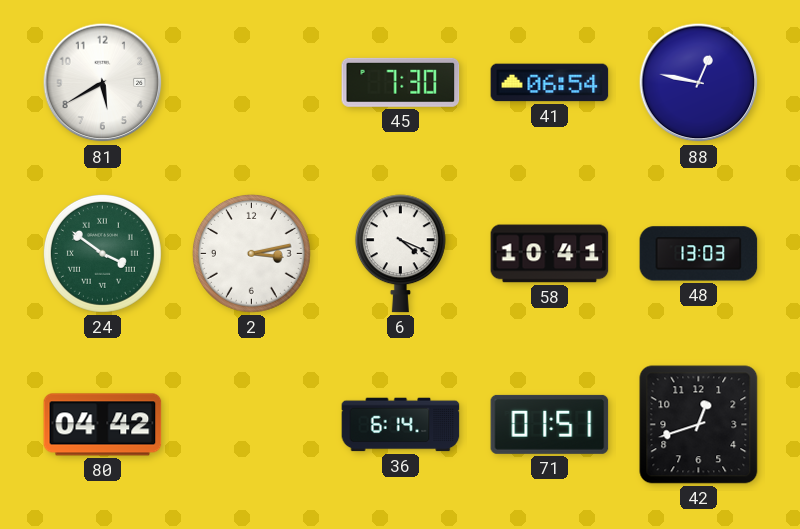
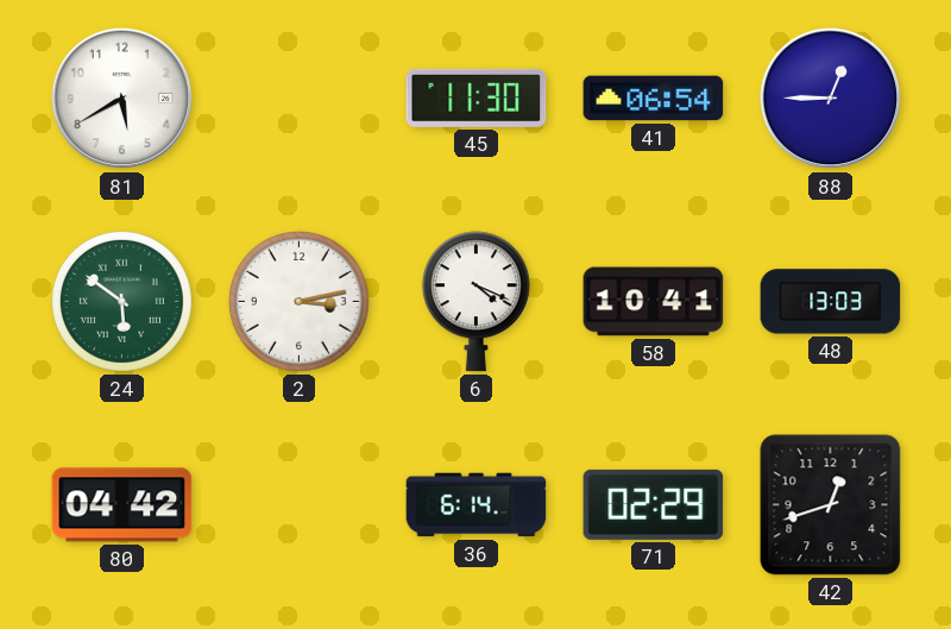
45: 7:30 -> 11:30 (477, 98)
88: 12:47 -> 12:45 (831, 99)
24: 3:51 -> 5:51 (121, 301)
71: 01:51 -> 02:29 (654, 504)
